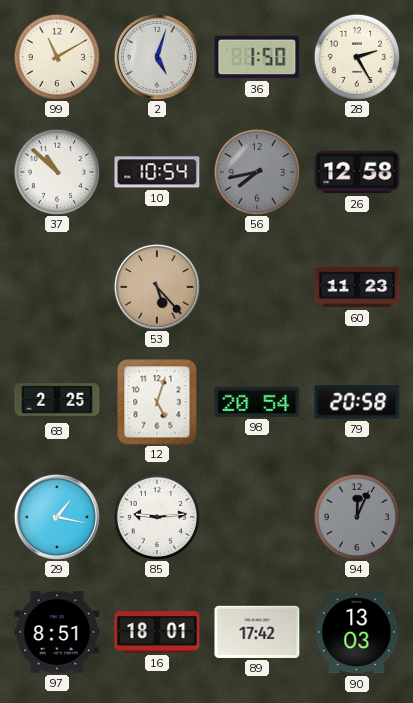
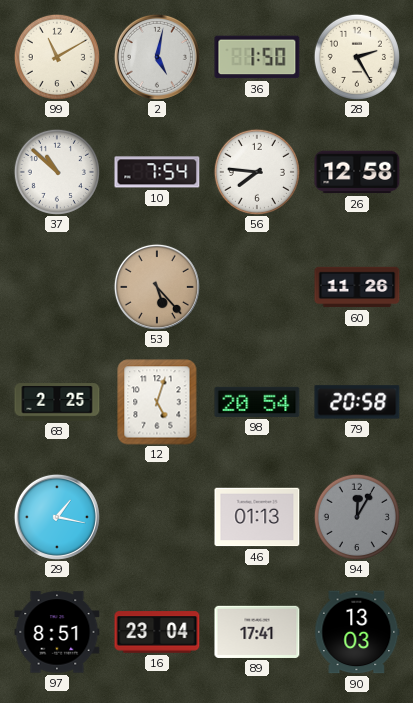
2: 5:03 -> 5:02 (157, 57)
10: 10:54 -> 7:54 (157, 172)
56: 7:43 -> 7:46 (257, 172)
56 dial: grey -> white (257, 172)
60: 11:23 -> 11:26 (357, 287)
85: 9:14 -> none (157, 517)
46: none -> 01:13 (257, 517)
94: 12:04 -> 12:05 (357, 517)
16: 18:01 -> 23:04 (157, 632)
89: 17:42 -> 17:41 (257, 632)
